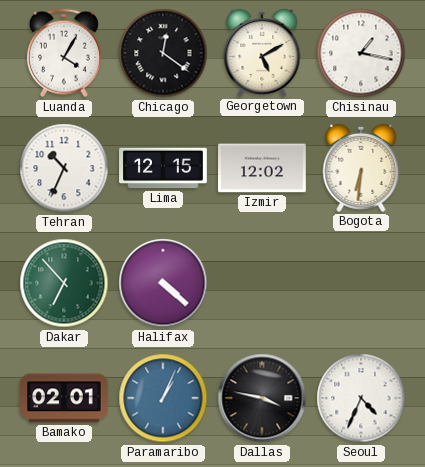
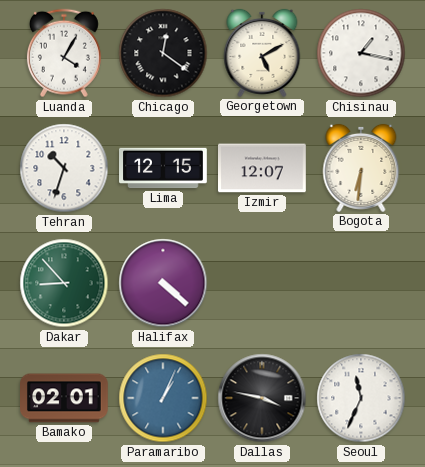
Tehran: 10:34 -> 10:33 (64, 168)
Izmir: 12:02 -> 12:07 (263, 168)
Dakar: 6:53 -> 8:53 (64, 283)
Seoul: 4:34 -> 11:34 (361, 398)
